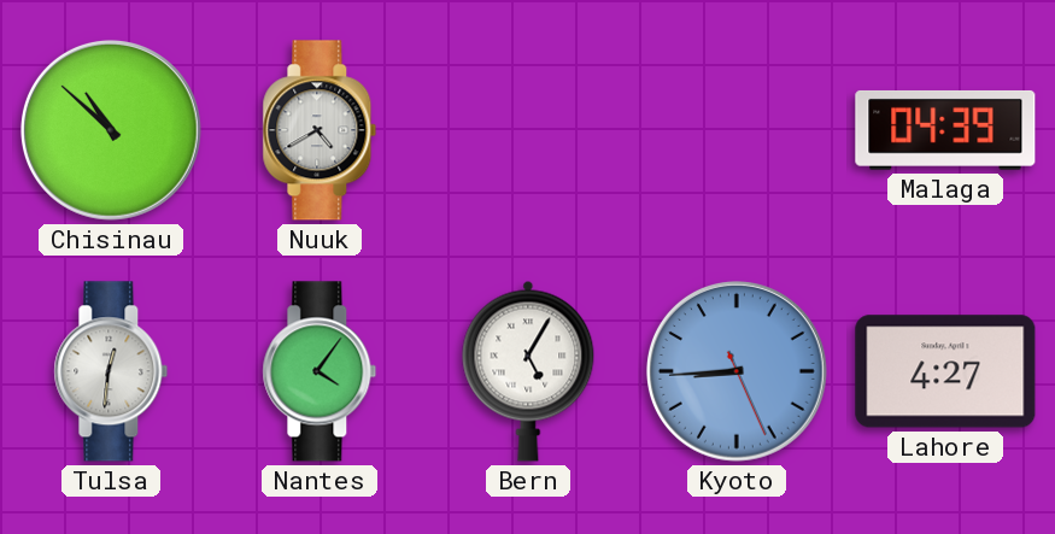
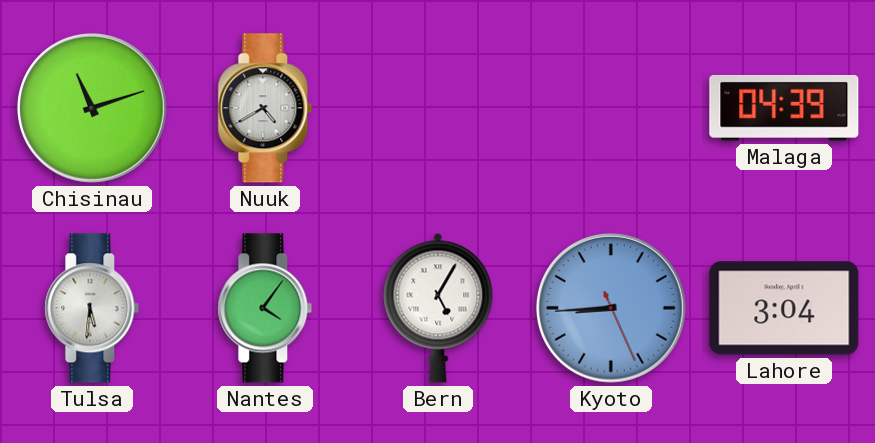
Chisinau: 10:52 -> 11:12 (92, 108)
Tulsa: 12:31 -> 5:31 (92, 308)
Lahore: 4:27 -> 3:04 (784, 308)
